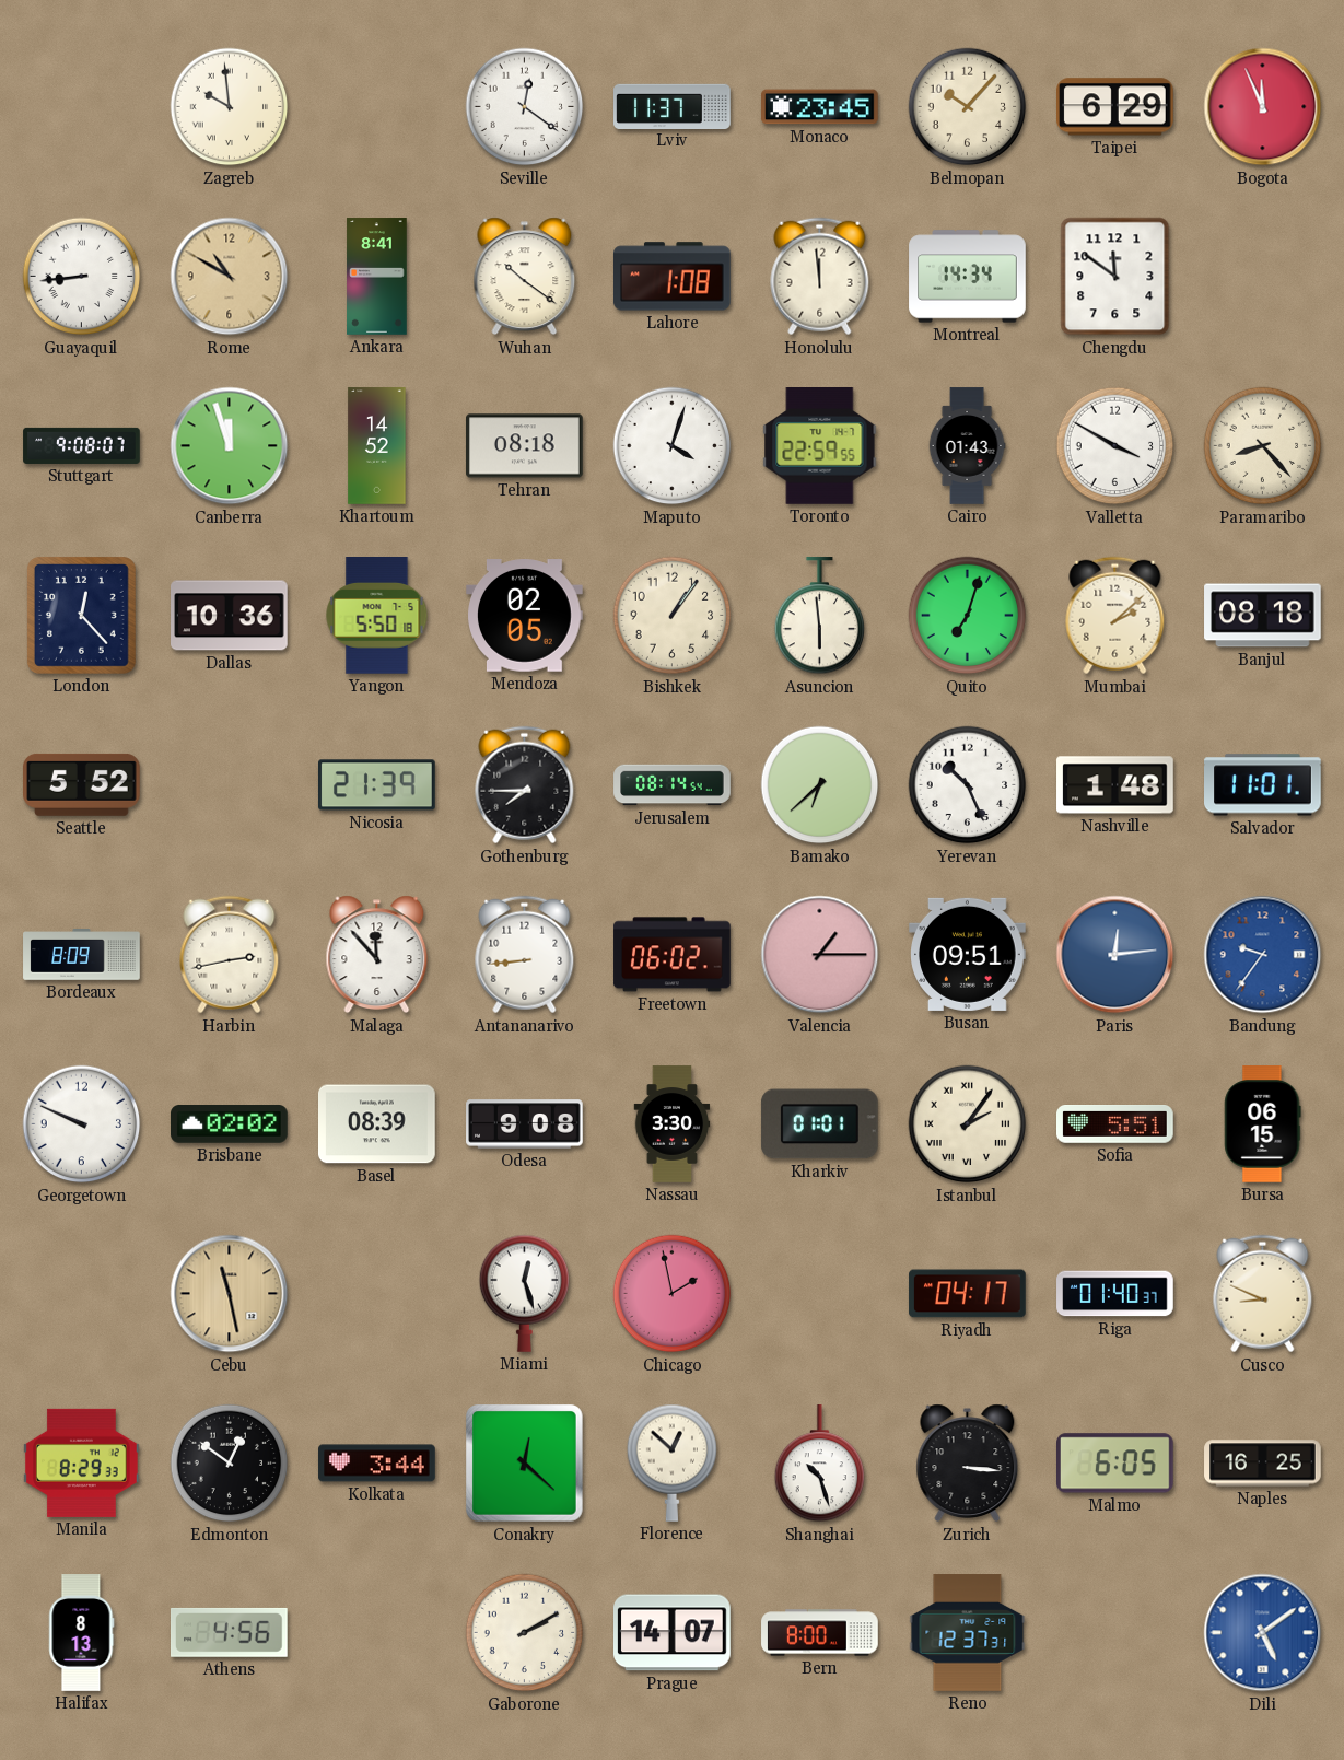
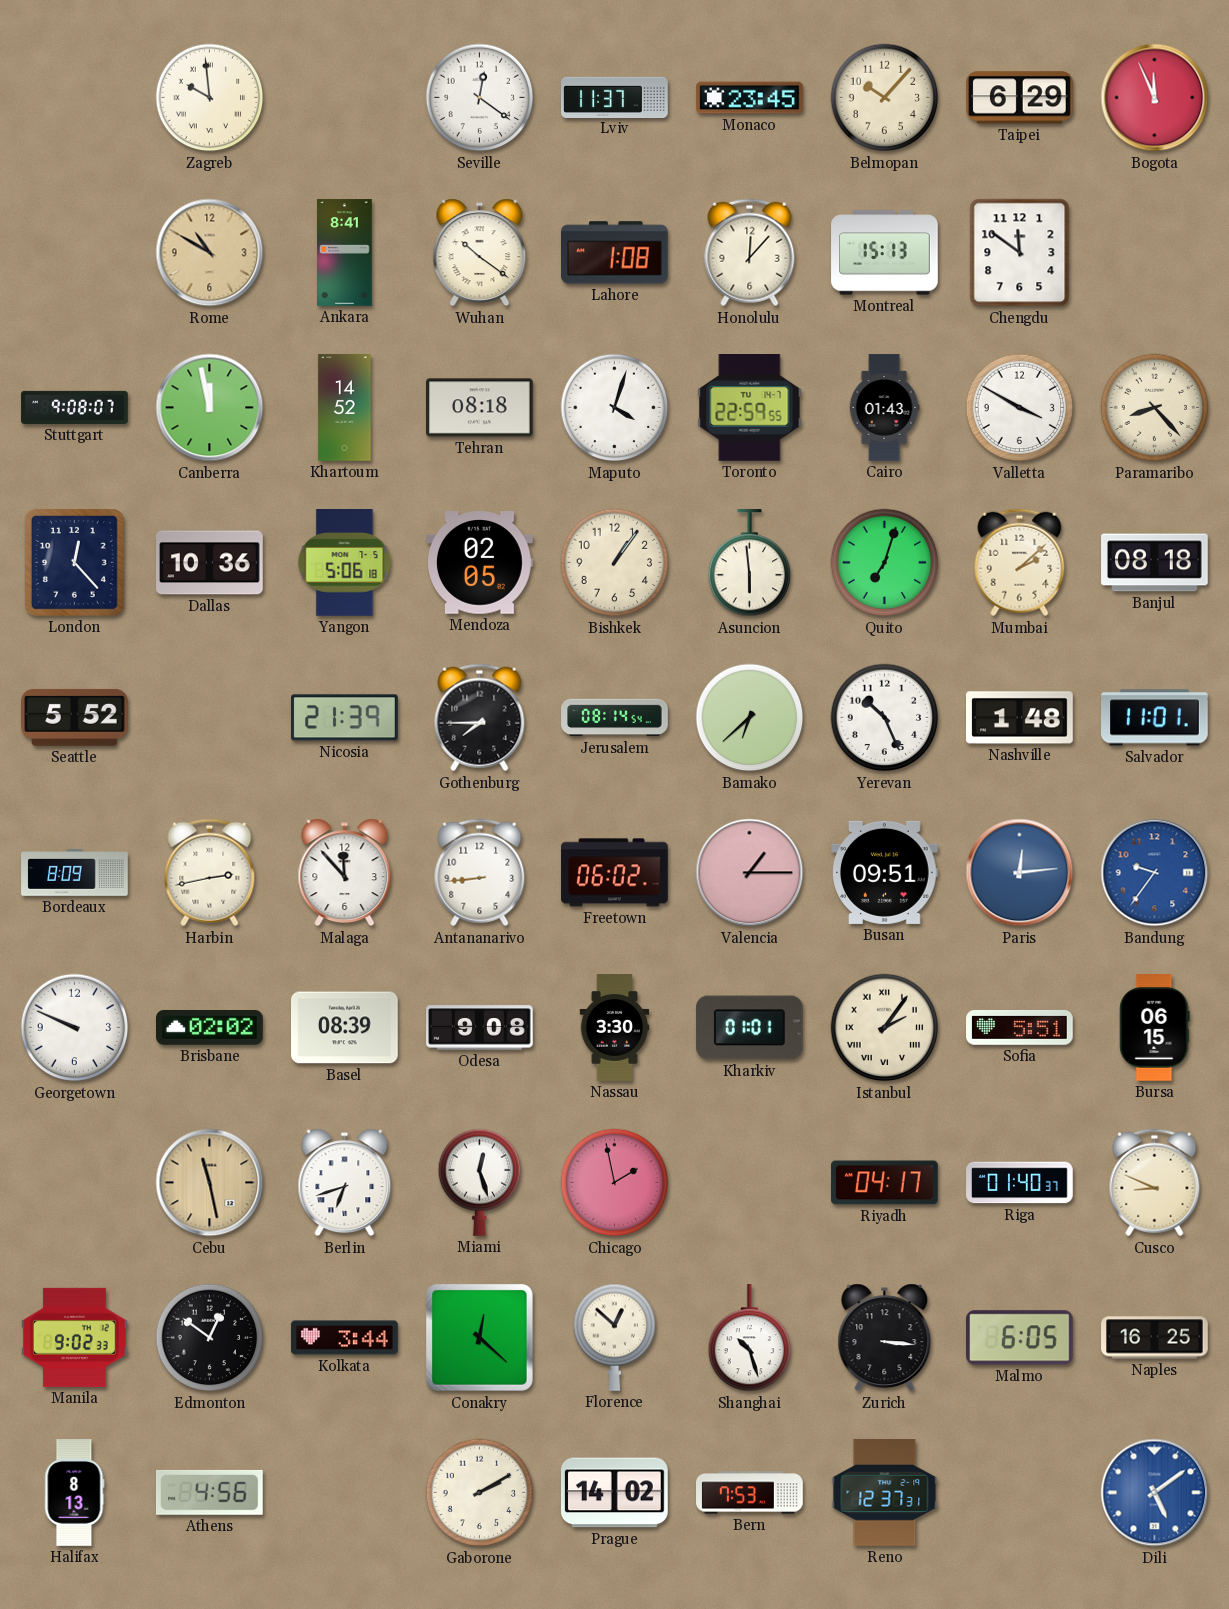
Guayaquil: 8:44 -> none (82, 277)
Honolulu: 11:59 -> 12:07 (750, 253)
Montreal: 14:34 -> 15:13 (885, 253)
Canberra: 11:57 -> 11:58 (210, 408)
Yangon: 5:50 -> 5:06 (345, 563)
Berlin: none -> 6:42 (345, 1183)
Manila: 8:29 -> 9:02 (75, 1337)
Prague: 14:07 -> 14:02 (615, 1493)
Bern: 8:00 -> 7:53 (750, 1493)
